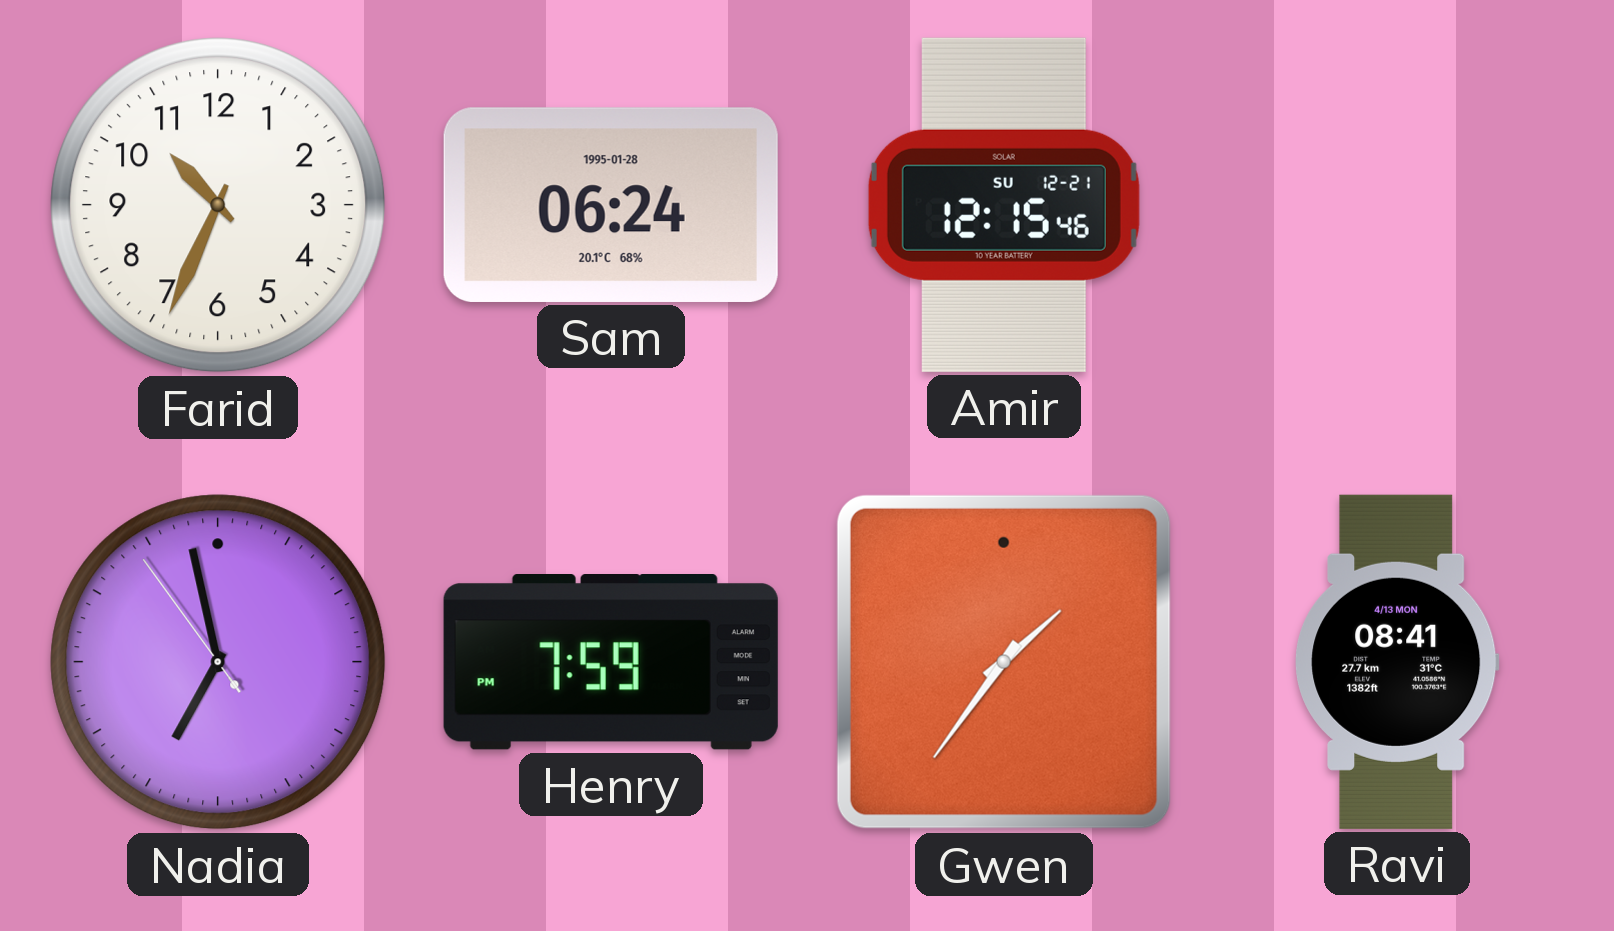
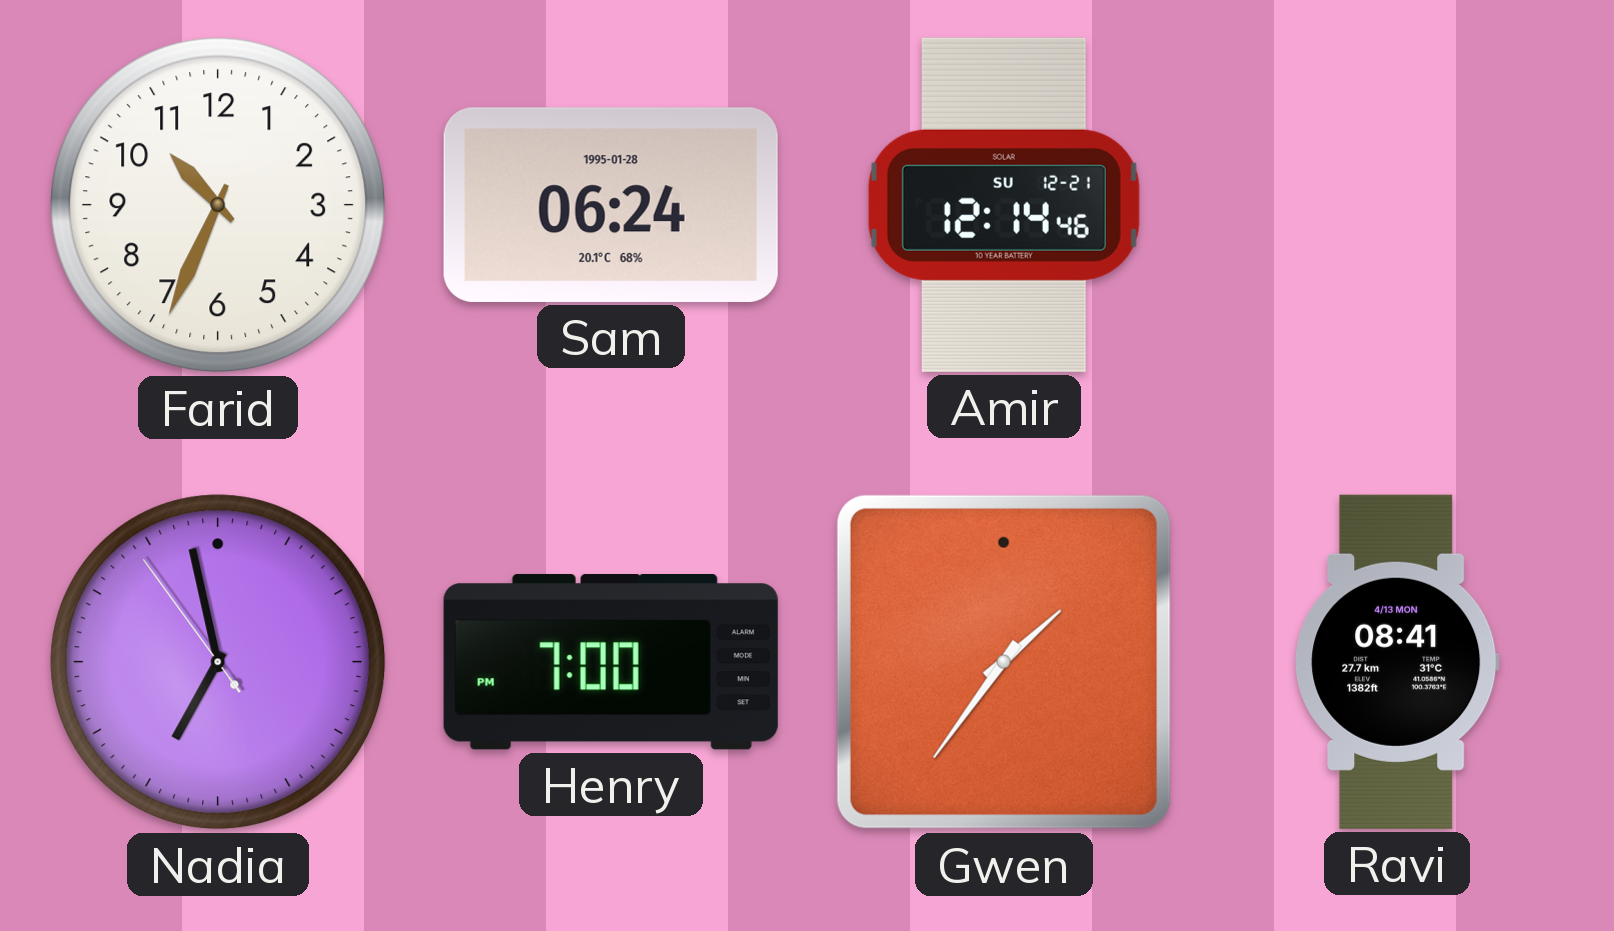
Amir: 12:15 -> 12:14 (1004, 205)
Henry: 7:59 -> 7:00 (611, 663)
